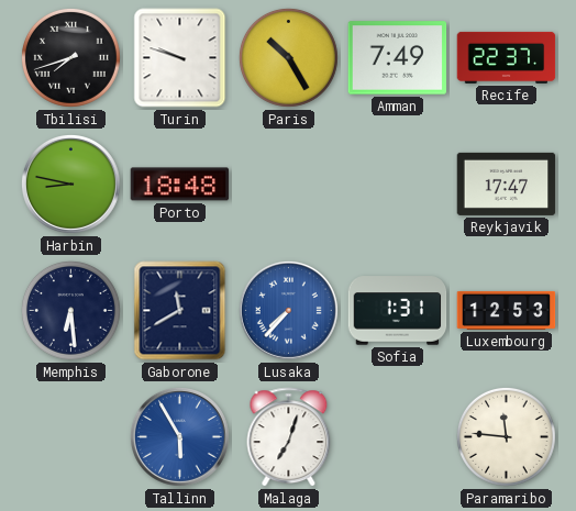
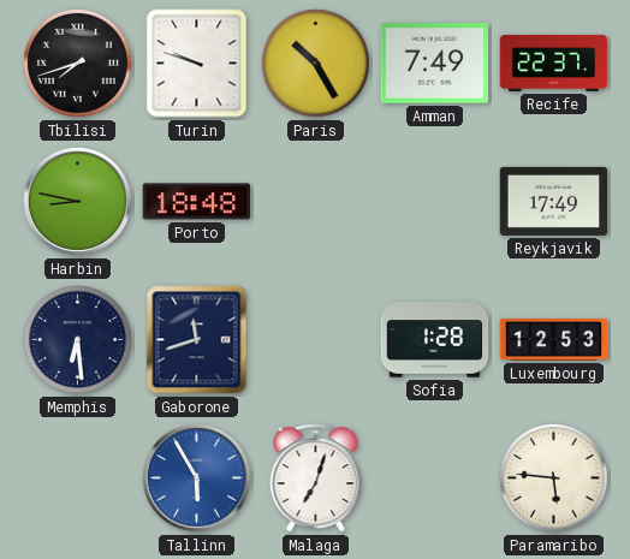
Reykjavik: 17:47 -> 17:49 (554, 201)
Gaborone: 11:40 -> 11:42 (197, 340)
Lusaka: 7:37 -> none (288, 310)
Sofia: 1:31 -> 1:28 (435, 340)
Paramaribo: 11:46 -> 5:46 (553, 477)
